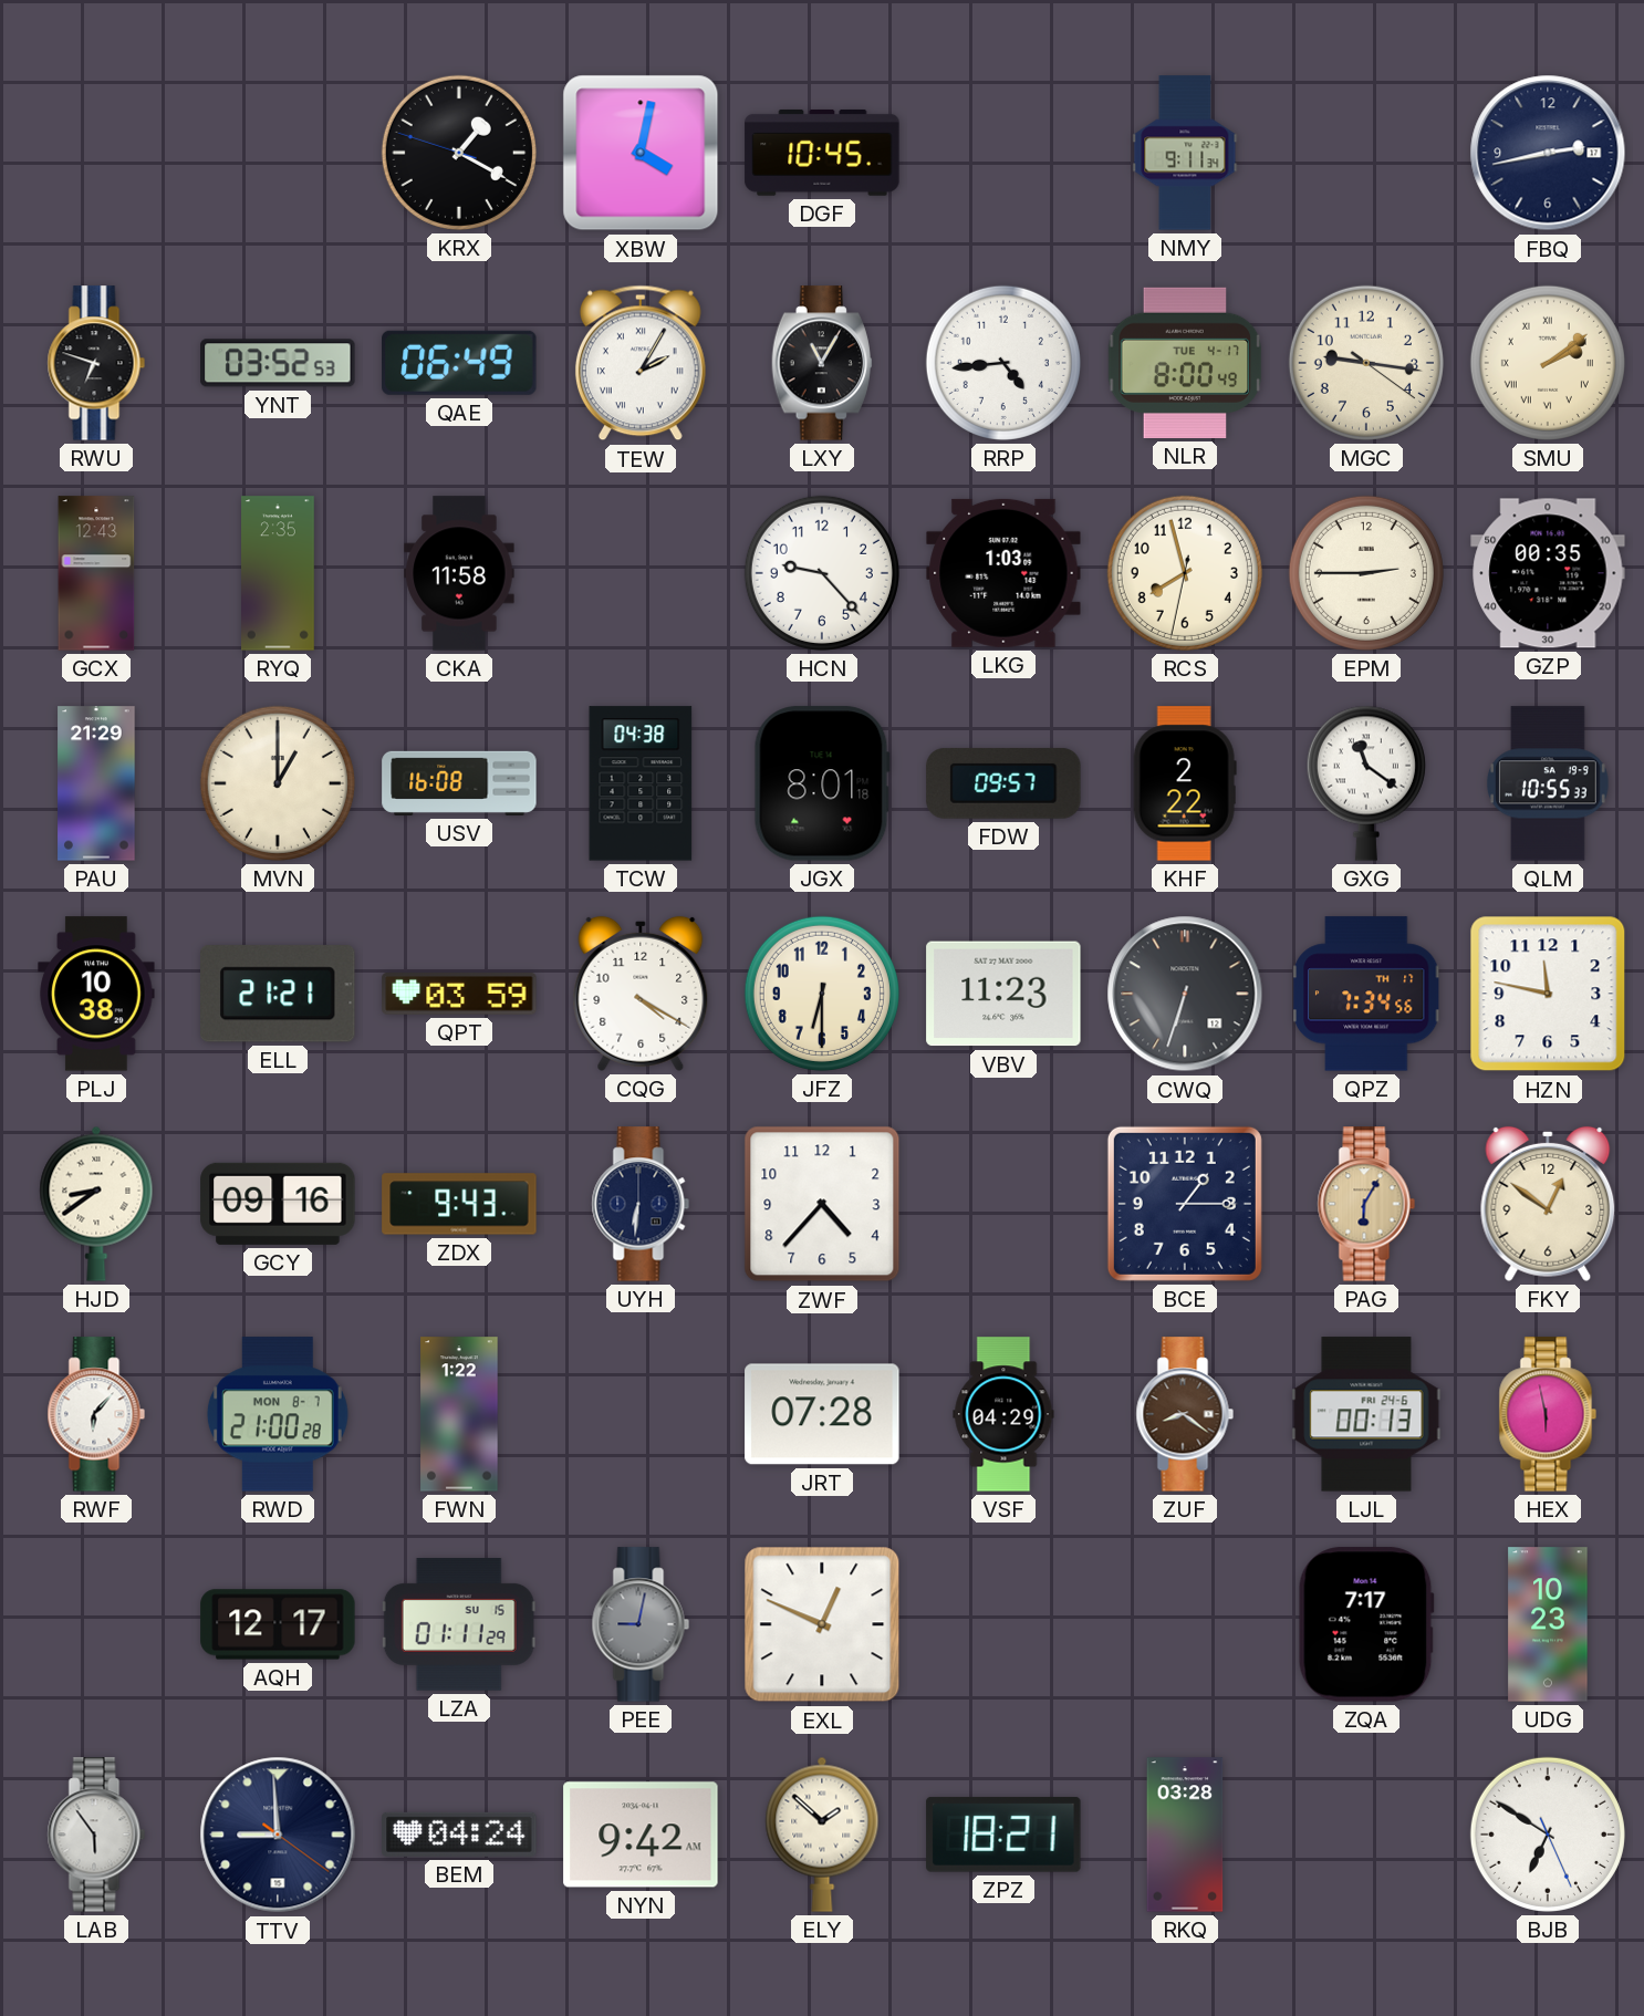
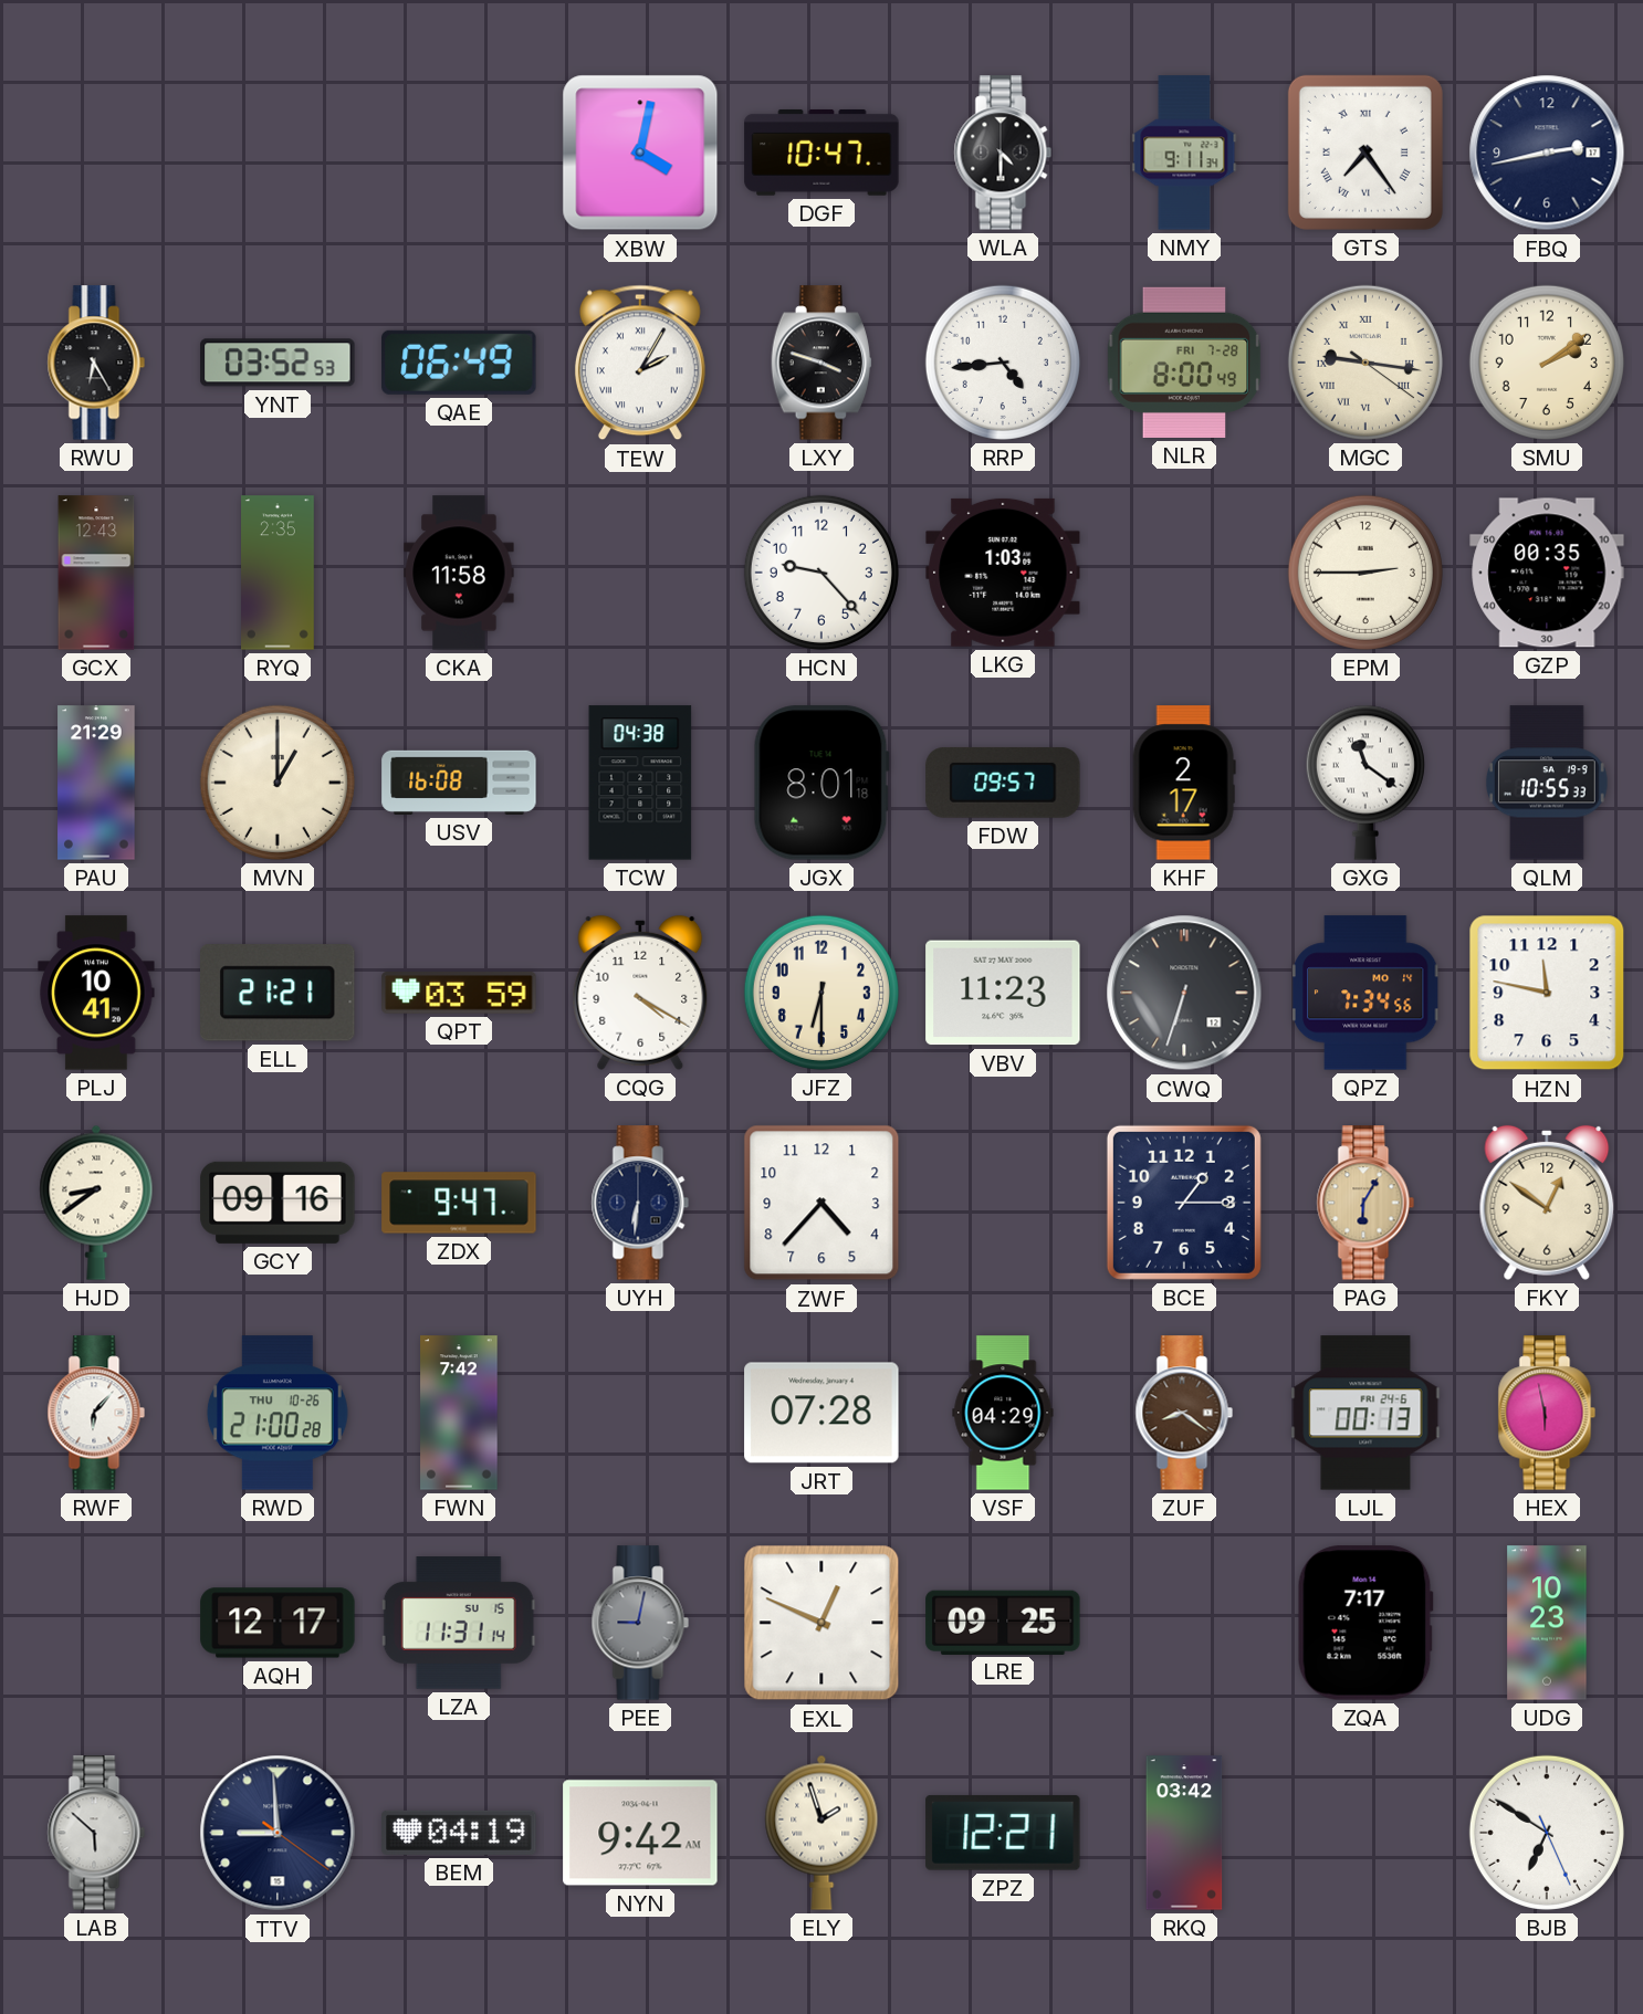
KRX: 1:19 -> none (459, 153)
DGF: 10:45 -> 10:47 (821, 153)
WLA: none -> 4:30 (1003, 153)
GTS: none -> 7:24 (1365, 153)
RWU: 6:48 -> 6:25 (96, 363)
LXY: 11:05 -> 3:48 (821, 363)
NLR date: TUE 4-17 -> FRI 7-28 (1184, 363)
MGC numerals: Arabic -> Roman (1365, 363)
SMU numerals: Roman -> Arabic (1547, 363)
RCS: 7:57 -> none (1185, 573)
KHF: 2:22 -> 2:17 (1184, 783)
PLJ: 10:38 -> 10:41 (96, 993)
QPZ date: TH 17 -> MO 14 (1365, 993)
ZDX: 9:43 -> 9:47 (459, 1203)
RWD date: MON 8-7 -> THU 10-26 (278, 1413)
FWN: 1:22 -> 7:42 (459, 1413)
LZA: 01:11 -> 11:31 (459, 1623)
LRE: none -> 09:25 (1003, 1622)
LAB: 5:54 -> 5:52 (96, 1833)
BEM: 04:24 -> 04:19 (459, 1833)
ELY: 1:52 -> 1:57 (821, 1833)
ZPZ: 18:21 -> 12:21 (1003, 1833)
RKQ: 03:28 -> 03:42 (1184, 1833)
